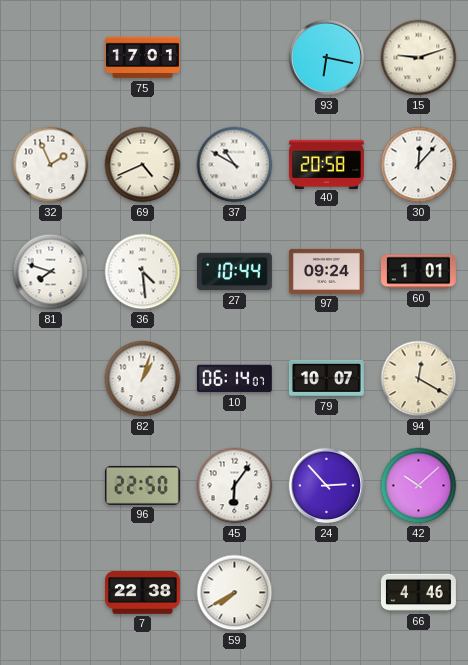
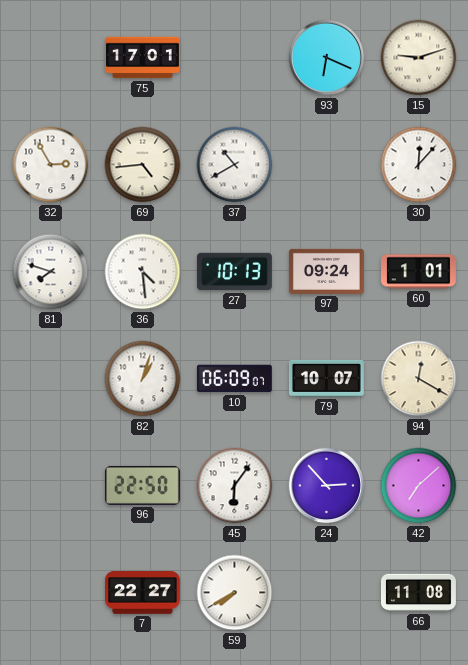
93: 6:17 -> 6:19 (327, 58)
32: 1:56 -> 2:55 (51, 165)
69: 4:41 -> 4:44 (143, 165)
37: 10:50 -> 10:40 (235, 165)
40: 20:58 -> none (326, 164)
27: 10:44 -> 10:13 (234, 272)
10: 06:14 -> 06:09 (234, 379)
42: 10:08 -> 7:08 (419, 486)
7: 22:38 -> 22:27 (143, 593)
66: 4:46 -> 11:08 (419, 593)
